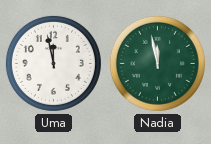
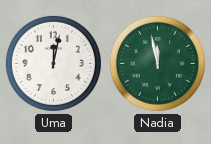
Uma: 11:58 -> 12:02 (53, 63)
